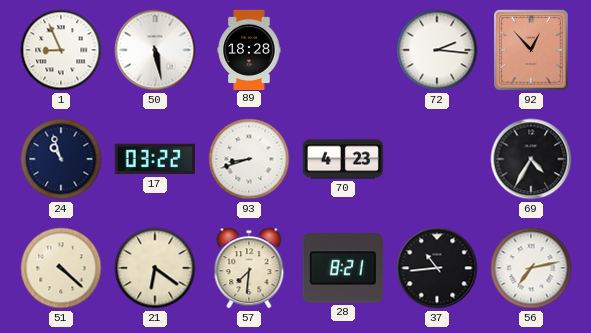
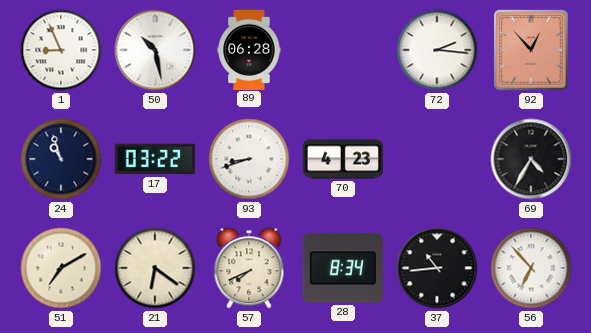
50: 5:28 -> 10:28 (155, 50)
89: 18:28 -> 06:28 (249, 49)
51: 4:22 -> 7:10 (61, 268)
57: 7:31 -> 7:41 (249, 268)
28: 8:21 -> 8:34 (343, 268)
56: 7:13 -> 6:53 (531, 268)
